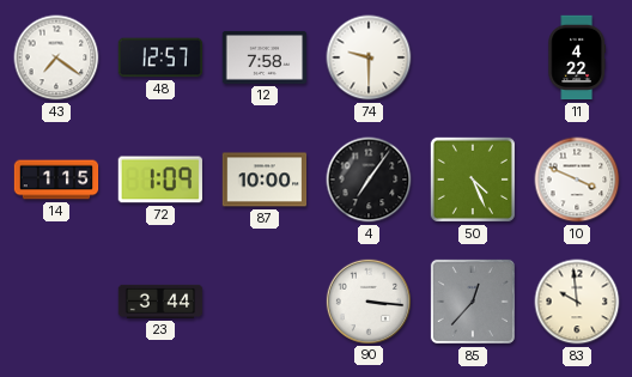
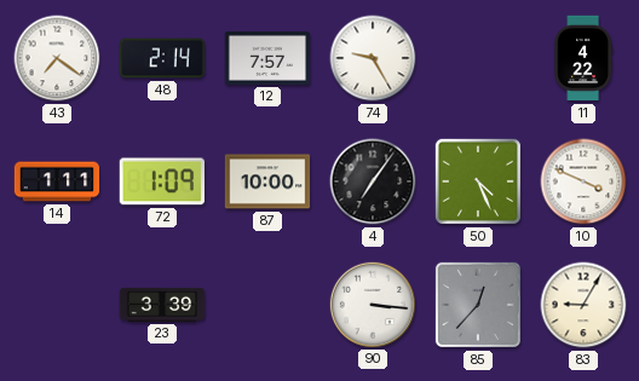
48: 12:57 -> 2:14 (162, 58)
12: 7:58 -> 7:57 (267, 58)
74: 9:30 -> 9:25 (373, 58)
14: 1:15 -> 1:11 (57, 181)
23: 3:44 -> 3:39 (162, 305)
83: 9:59 -> 9:05 (583, 305)
